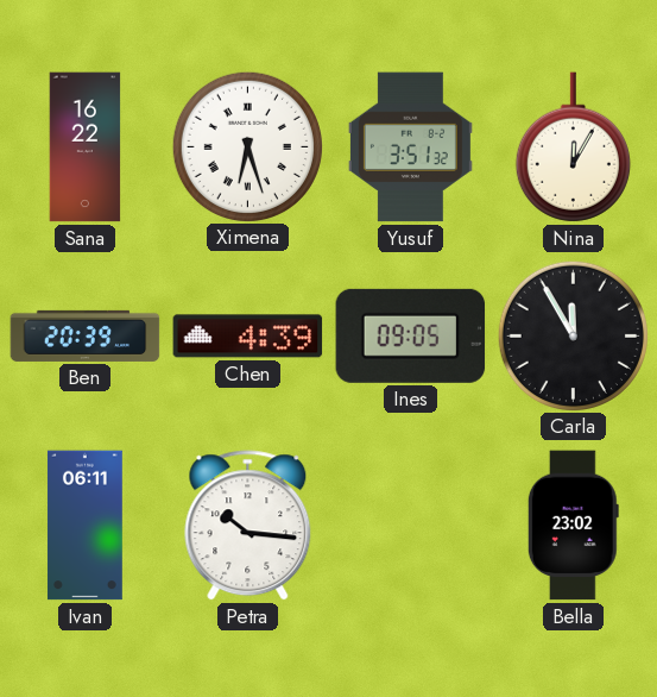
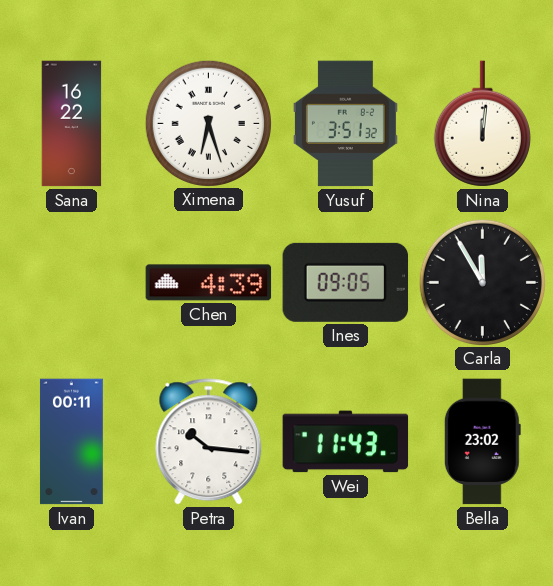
Nina: 12:05 -> 12:01 (482, 124)
Ben: 20:39 -> none (86, 335)
Ivan: 06:11 -> 00:11 (72, 442)
Wei: none -> 11:43 (346, 442)
